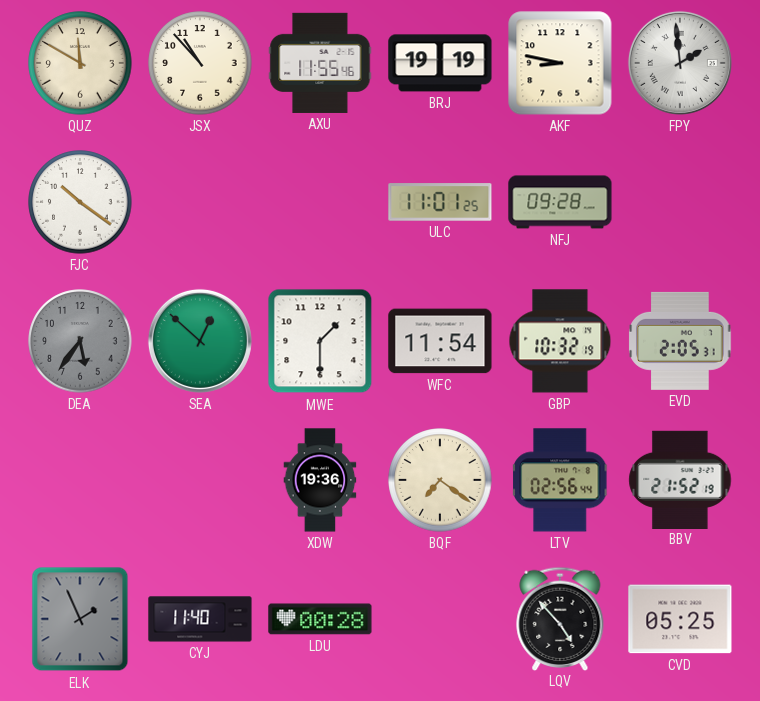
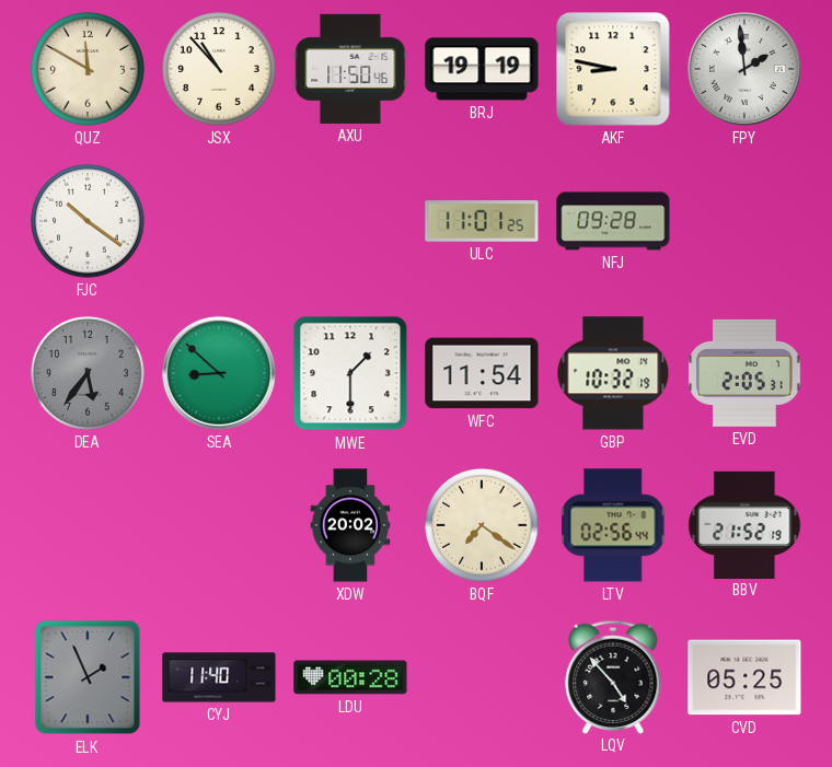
AXU: 11:55 -> 11:50 (350, 69)
SEA: 12:52 -> 8:52 (219, 373)
XDW: 19:36 -> 20:02 (350, 525)
